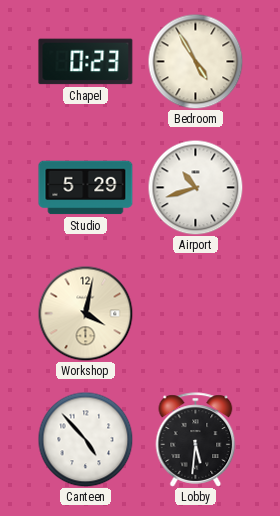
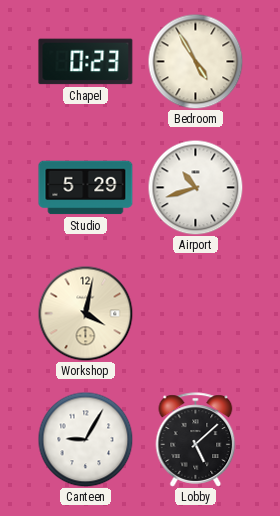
Canteen: 4:53 -> 9:05 (85, 439)
Lobby: 5:31 -> 5:08 (196, 440)
